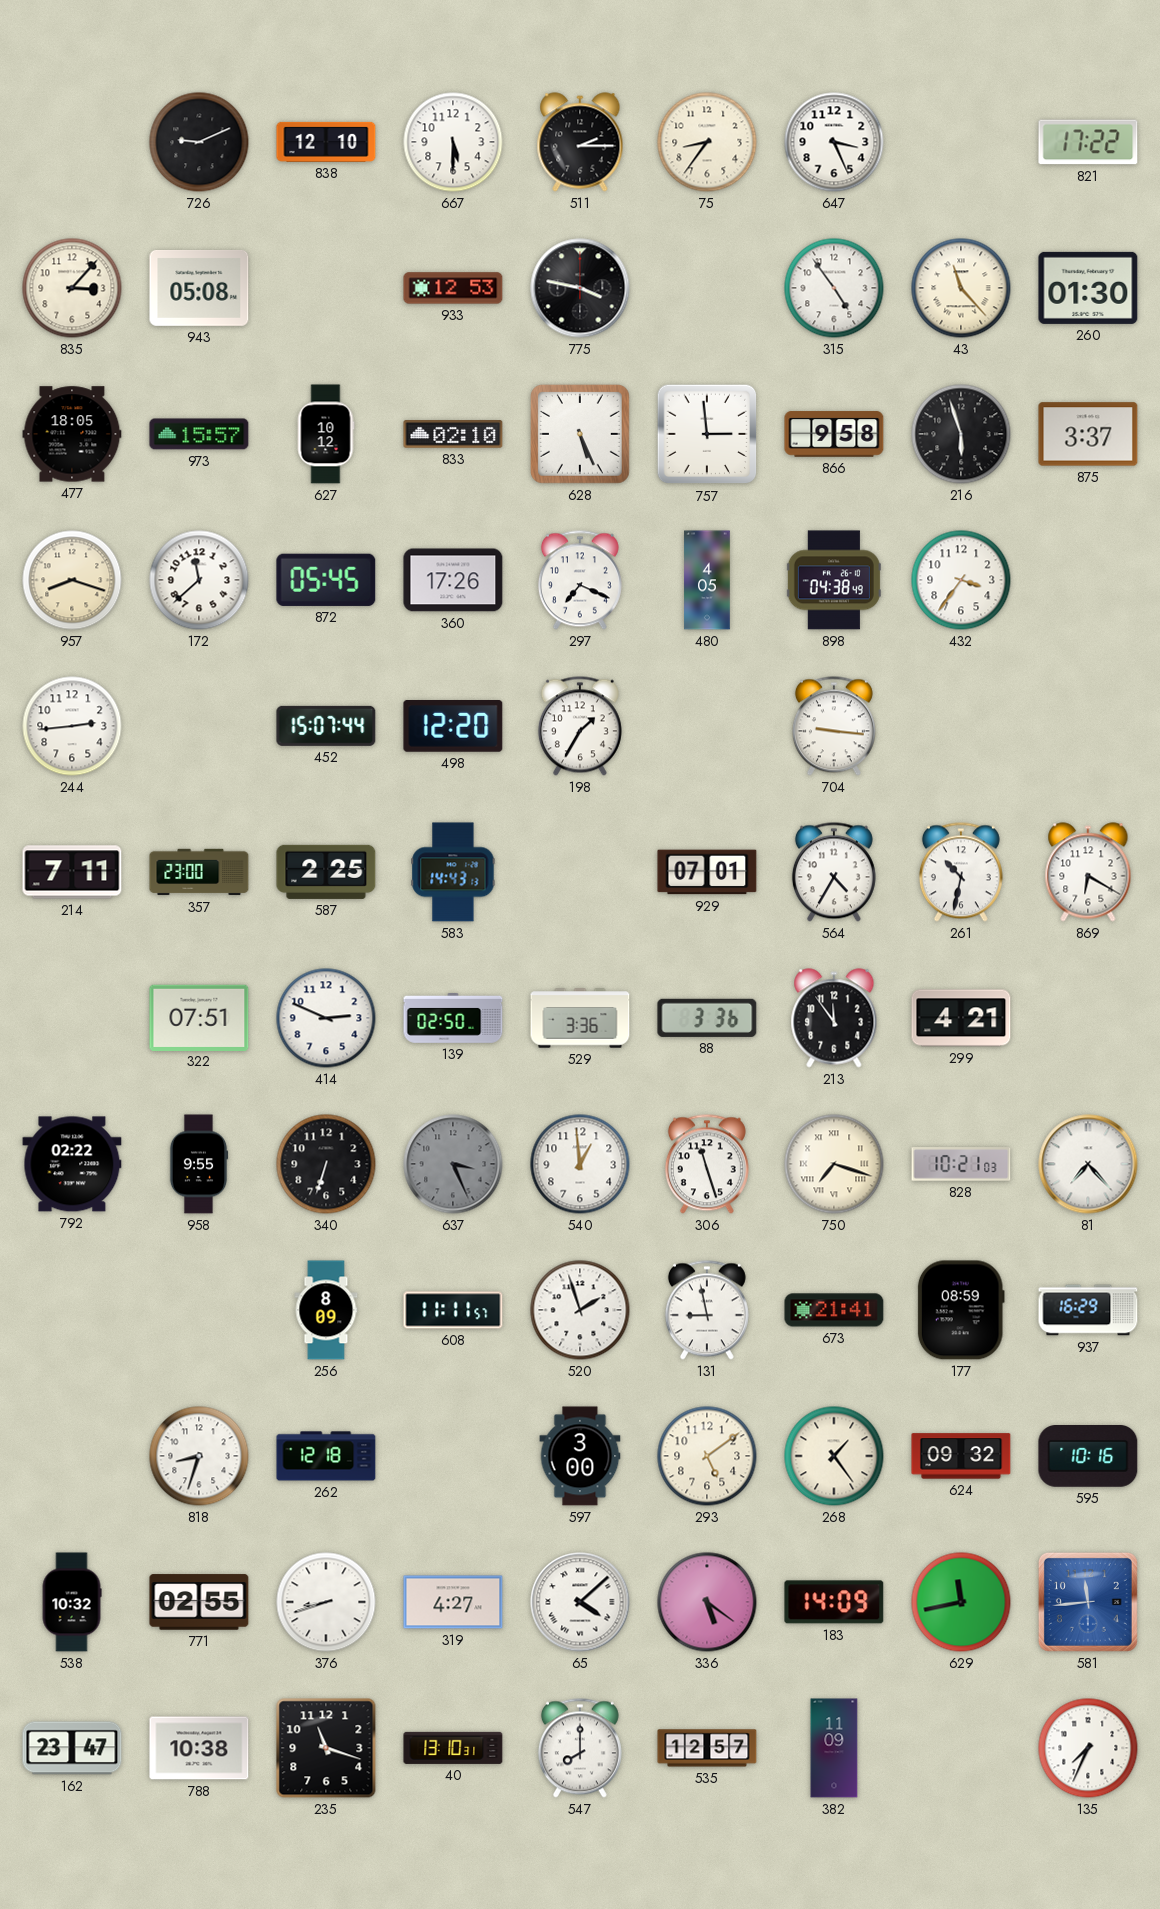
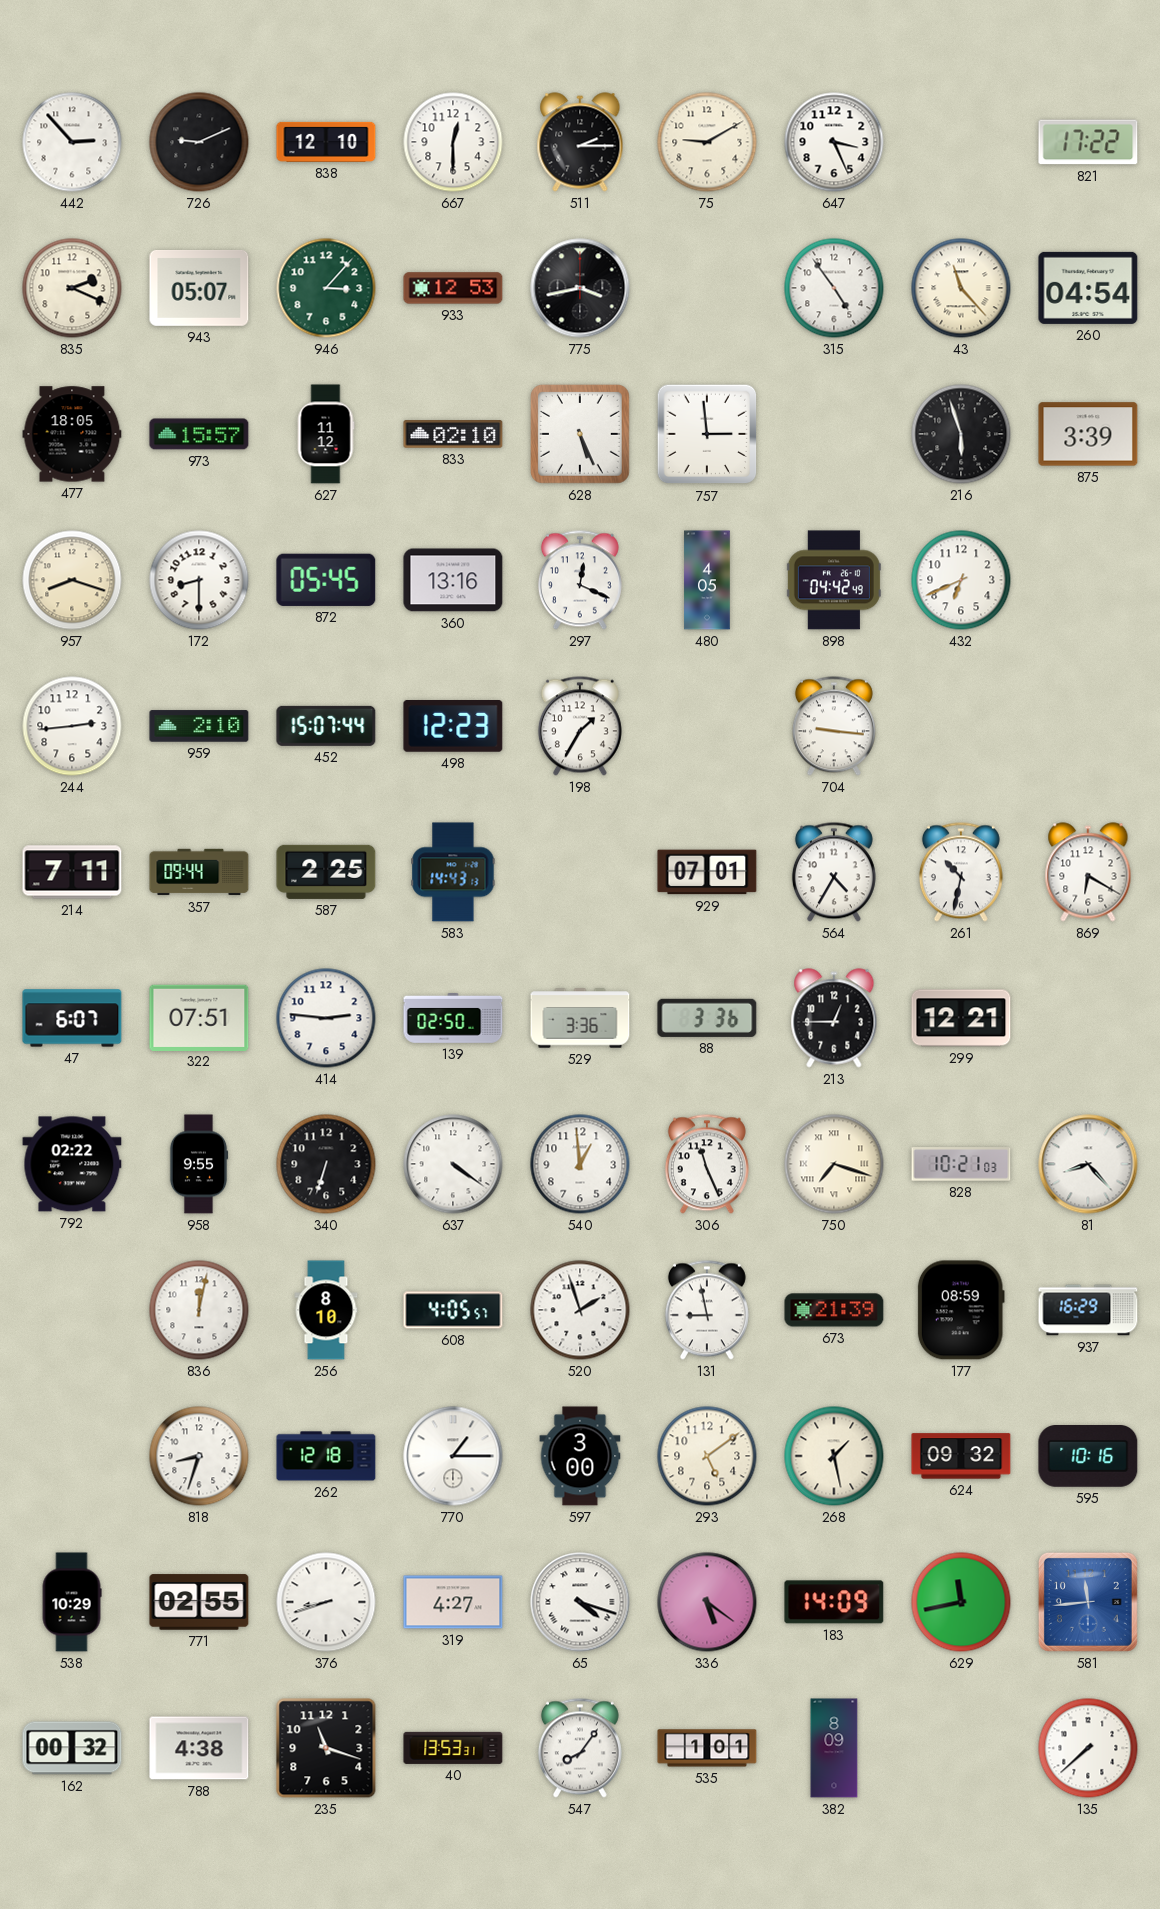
442: none -> 2:53 (72, 142)
667: 5:30 -> 12:30 (453, 142)
75: 8:36 -> 9:10 (707, 142)
835: 3:07 -> 2:19 (72, 288)
943: 05:08 -> 05:07 (199, 288)
946: none -> 3:07 (326, 288)
775: 3:47 -> 3:43 (580, 288)
260: 01:30 -> 04:54 (1088, 288)
627: 10:12 -> 11:12 (326, 434)
866: 9:58 -> none (834, 434)
875: 3:37 -> 3:39 (1088, 434)
172: 11:38 -> 8:30 (199, 580)
360: 17:26 -> 13:16 (453, 580)
297: 7:19 -> 12:19 (580, 580)
898: 04:38 -> 04:42 (834, 580)
432: 3:36 -> 6:41 (961, 580)
959: none -> 2:10 (199, 726)
498: 12:20 -> 12:23 (453, 727)
357: 23:00 -> 09:44 (199, 872)
47: none -> 6:07 (72, 1018)
414: 2:49 -> 2:46 (326, 1018)
213: 11:54 -> 12:45 (834, 1018)
299: 4:21 -> 12:21 (961, 1018)
637: 3:26 -> 4:21 (453, 1164)
637 dial: grey -> white (453, 1164)
306: 11:27 -> 11:26 (707, 1164)
81: 7:23 -> 8:23 (1088, 1164)
836: none -> 12:02 (199, 1310)
256: 8:09 -> 8:10 (326, 1310)
608: 11:11 -> 4:05 (453, 1310)
673: 21:41 -> 21:39 (834, 1310)
770: none -> 1:15 (453, 1456)
268: 1:24 -> 1:28 (834, 1456)
538: 10:32 -> 10:29 (72, 1602)
65: 4:08 -> 4:18 (580, 1602)
162: 23:47 -> 00:32 (72, 1748)
788: 10:38 -> 4:38 (199, 1748)
40: 13:10 -> 13:53 (453, 1748)
547: 8:00 -> 8:06 (580, 1748)
535: 12:57 -> 1:01 (707, 1748)
382: 11:09 -> 8:09 (834, 1748)
135: 7:34 -> 7:38 (1088, 1748)
